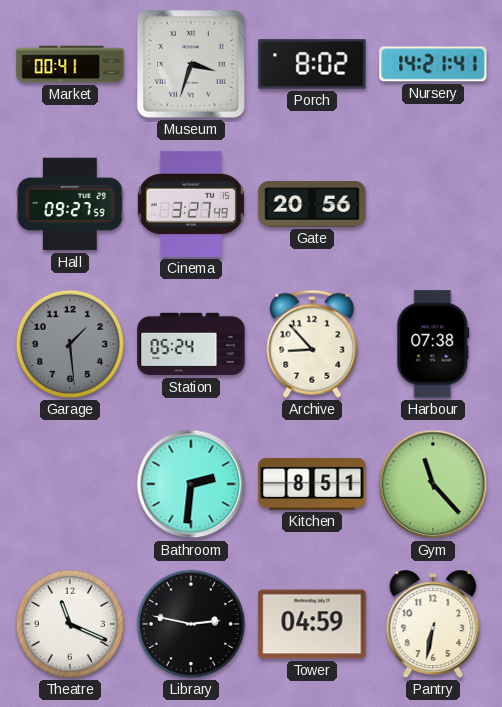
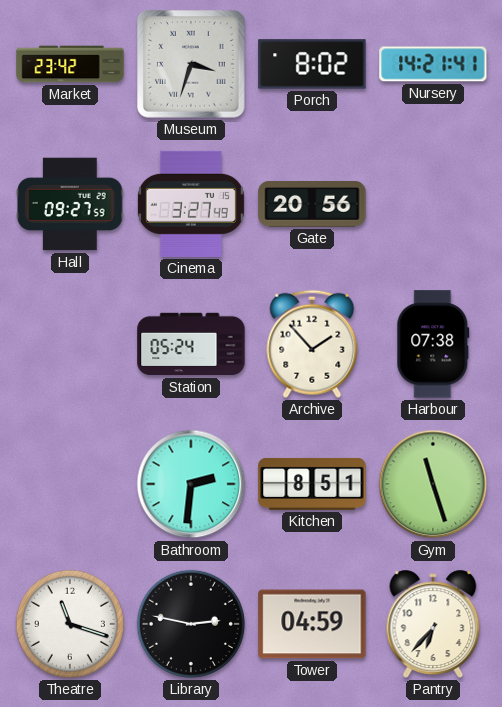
Market: 00:41 -> 23:42 (70, 64)
Garage: 1:29 -> none (70, 344)
Archive: 8:53 -> 1:53 (312, 344)
Gym: 11:23 -> 11:27 (433, 484)
Theatre: 11:19 -> 11:18 (70, 624)
Pantry: 6:32 -> 6:37 (433, 624)
